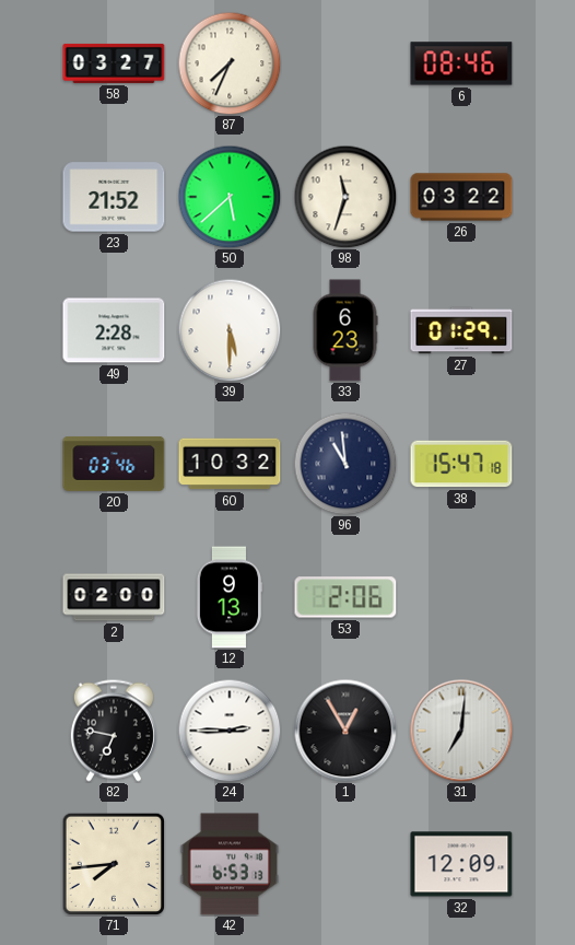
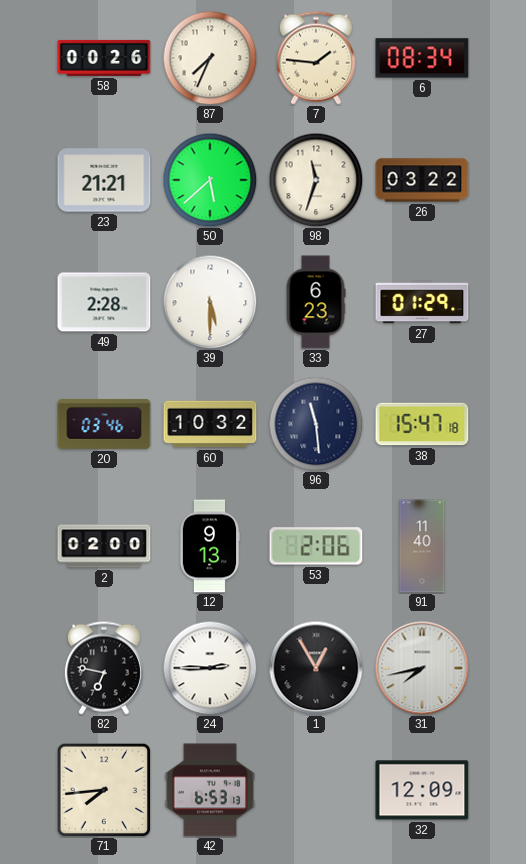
58: 03:27 -> 00:26 (104, 58)
7: none -> 1:46 (316, 58)
6: 08:46 -> 08:34 (422, 58)
23: 21:52 -> 21:21 (104, 180)
96: 10:59 -> 11:29 (316, 424)
91: none -> 11:40 (422, 546)
31: 7:01 -> 7:43 (422, 668)
